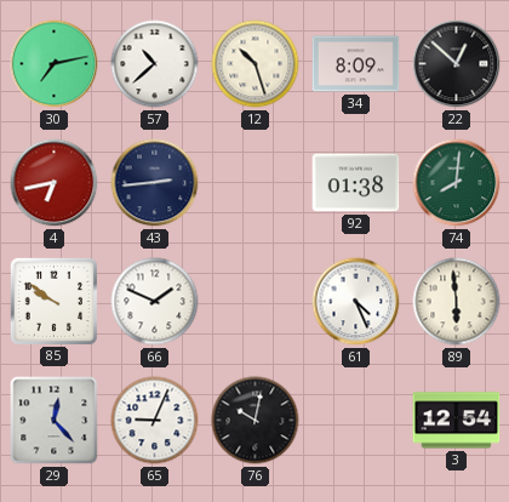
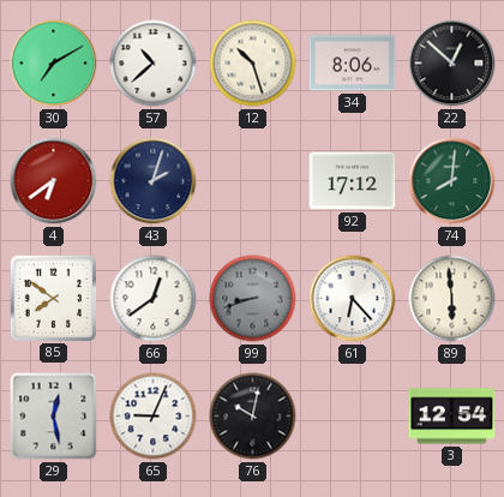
30: 7:13 -> 7:10 (54, 64)
34: 8:09 -> 8:06 (353, 64)
4: 6:43 -> 6:39 (54, 181)
43: 2:44 -> 2:03 (154, 181)
92: 01:38 -> 17:12 (353, 181)
85: 9:51 -> 7:51 (53, 298)
66: 1:49 -> 12:39 (154, 299)
99: none -> 8:42 (253, 299)
61: 4:26 -> 6:23 (353, 299)
29: 12:23 -> 12:28 (54, 417)
